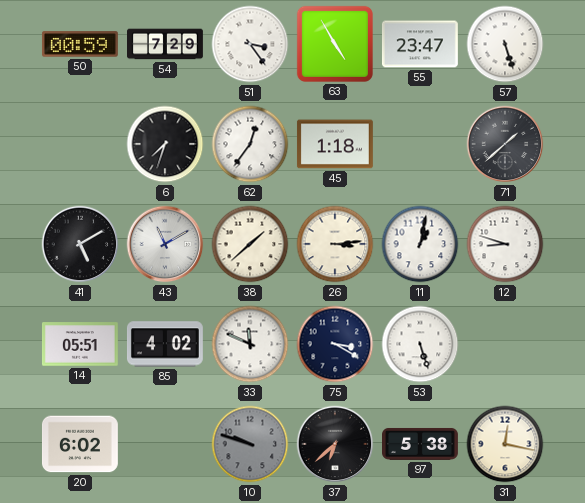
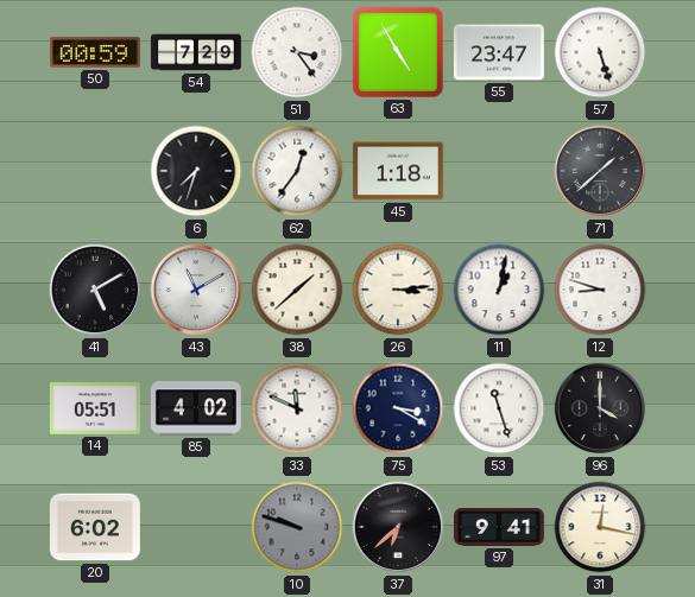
53: 5:27 -> 11:27 (499, 408)
96: none -> 4:00 (600, 408)
97: 5:38 -> 9:41 (500, 527)
